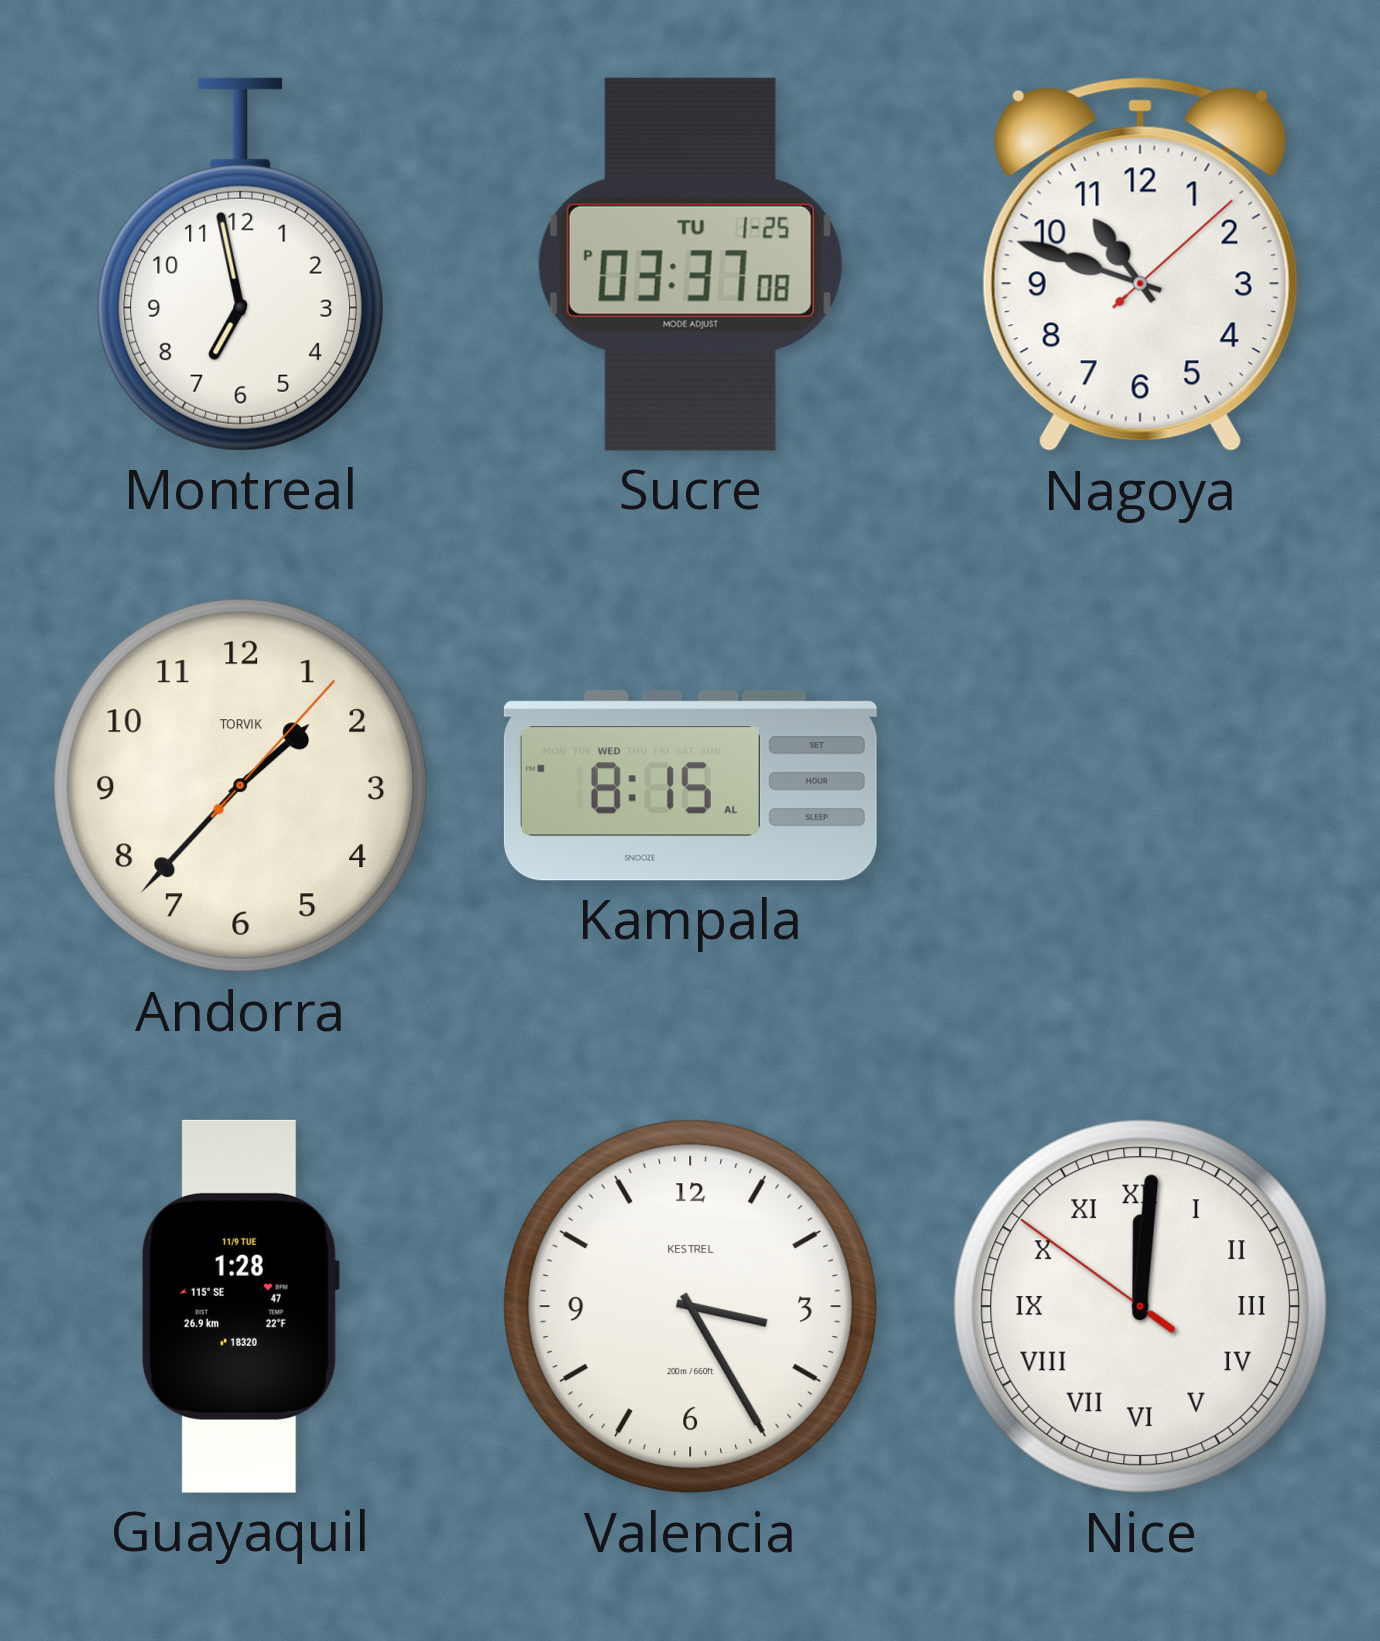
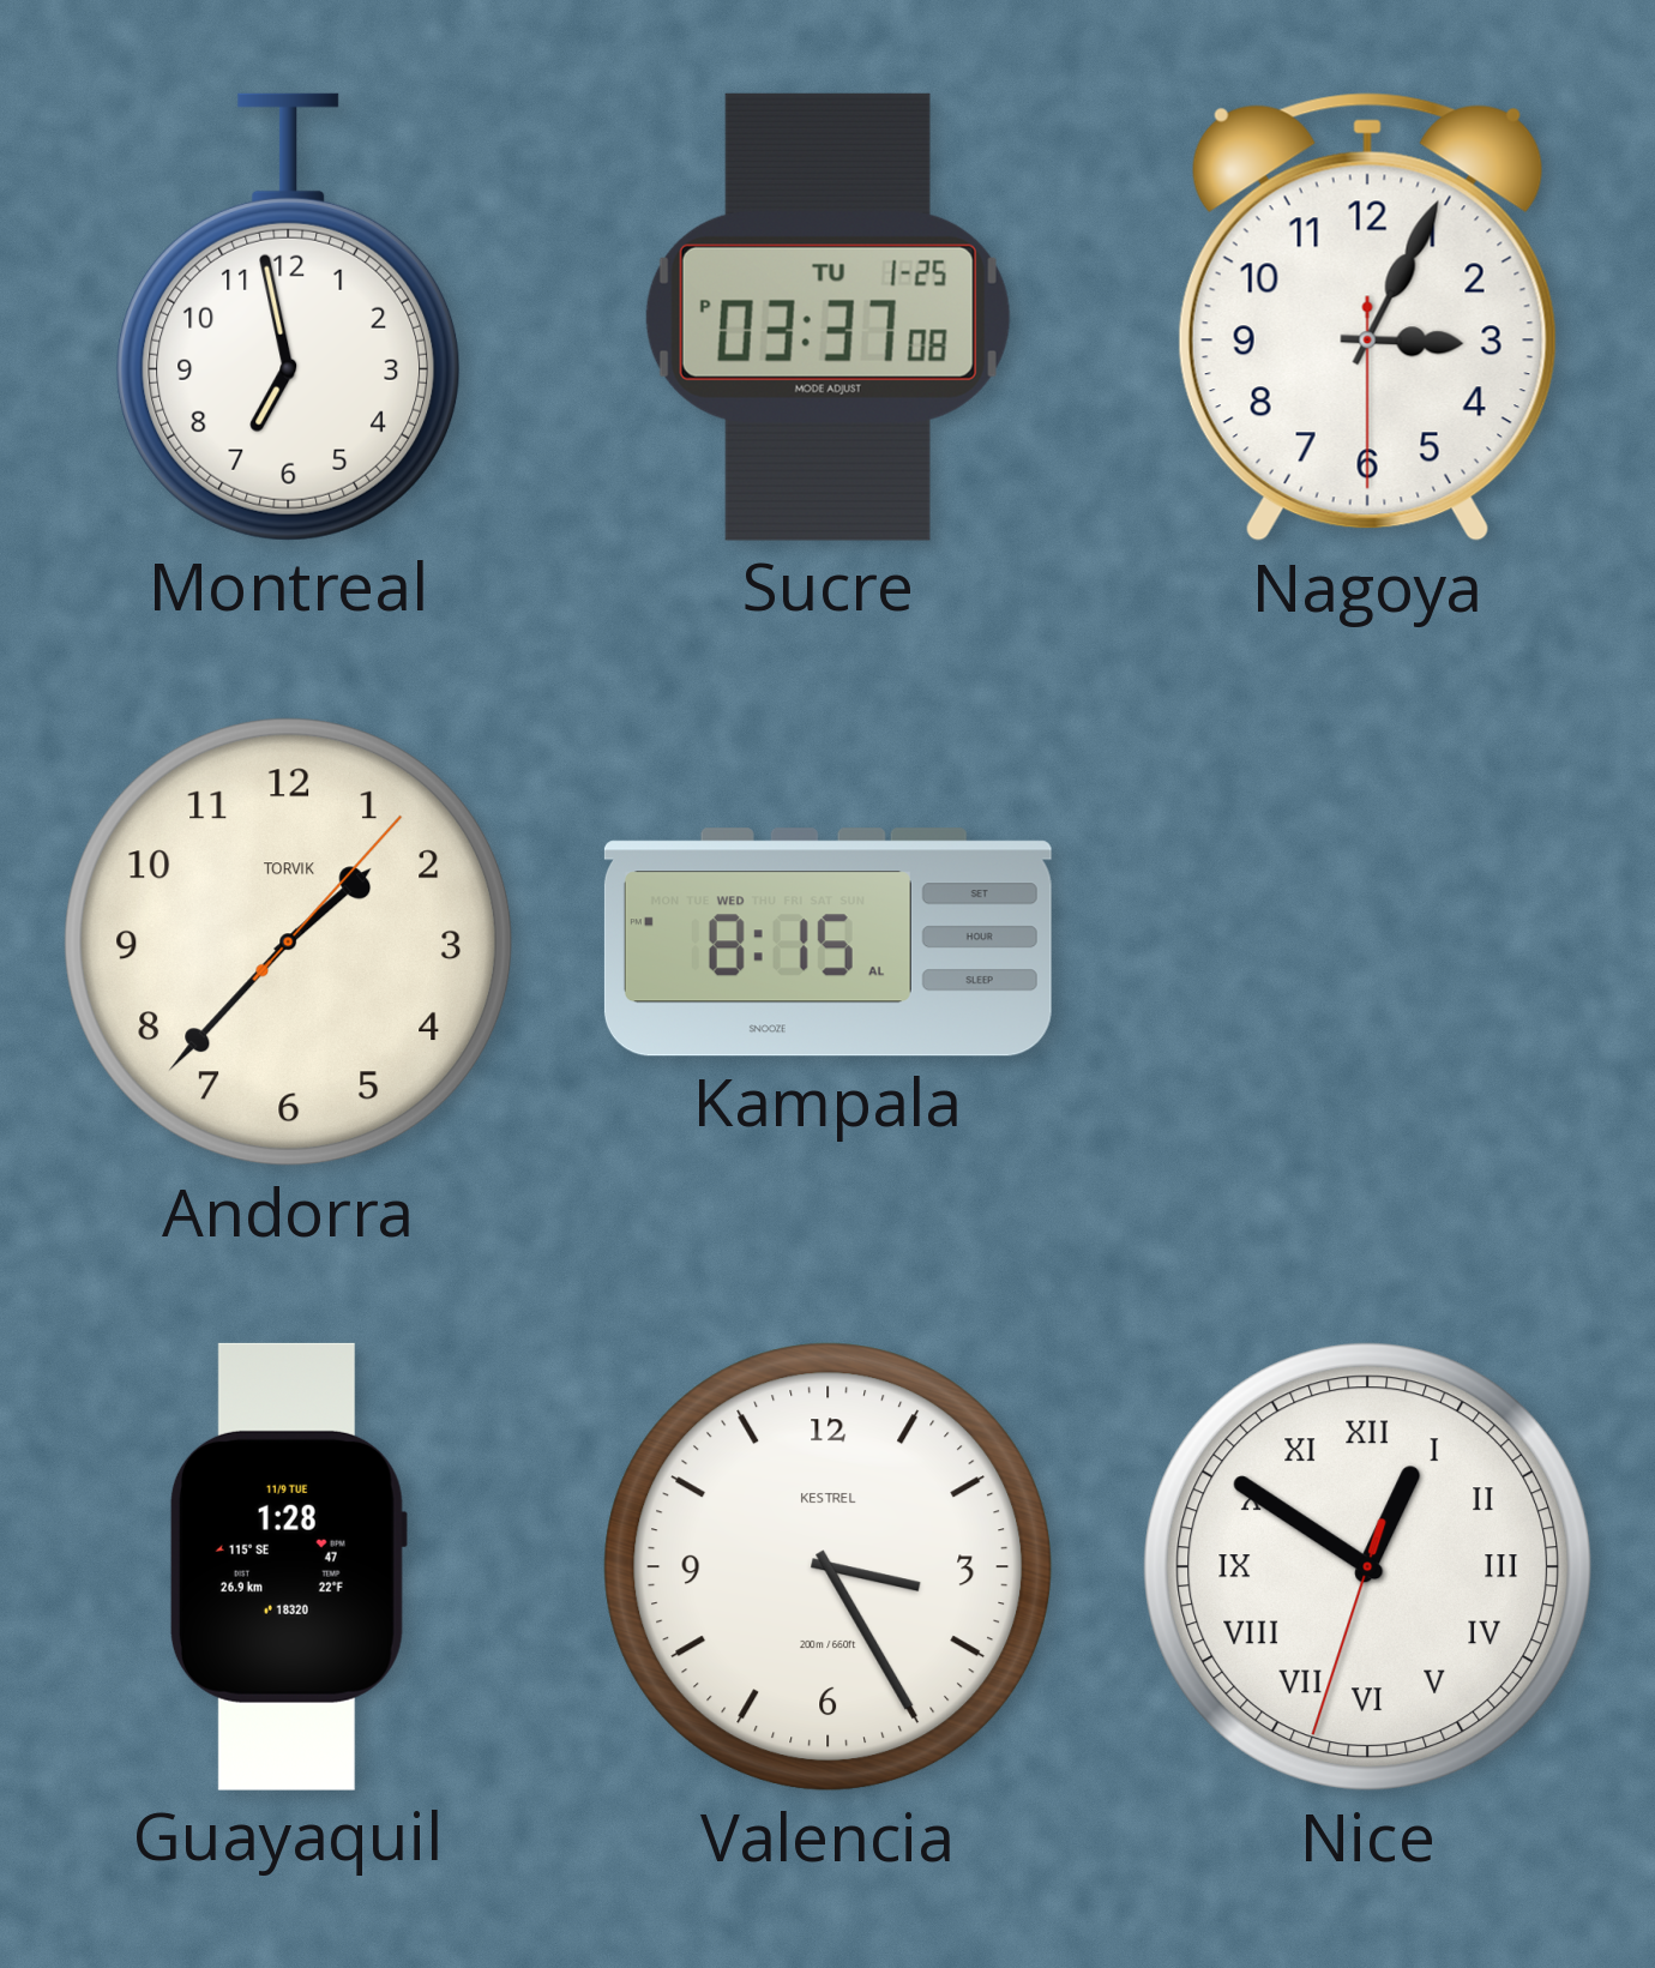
Nagoya: 10:48 -> 3:04 (1367, 318)
Nice: 12:00 -> 12:50 (1368, 1567)
